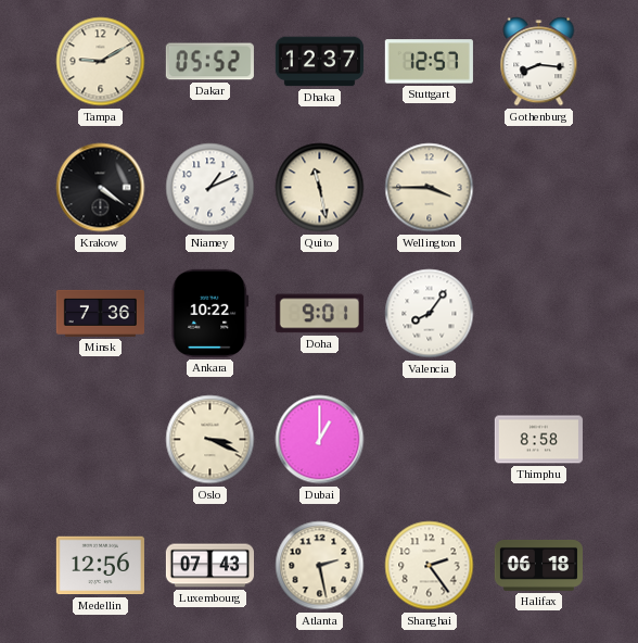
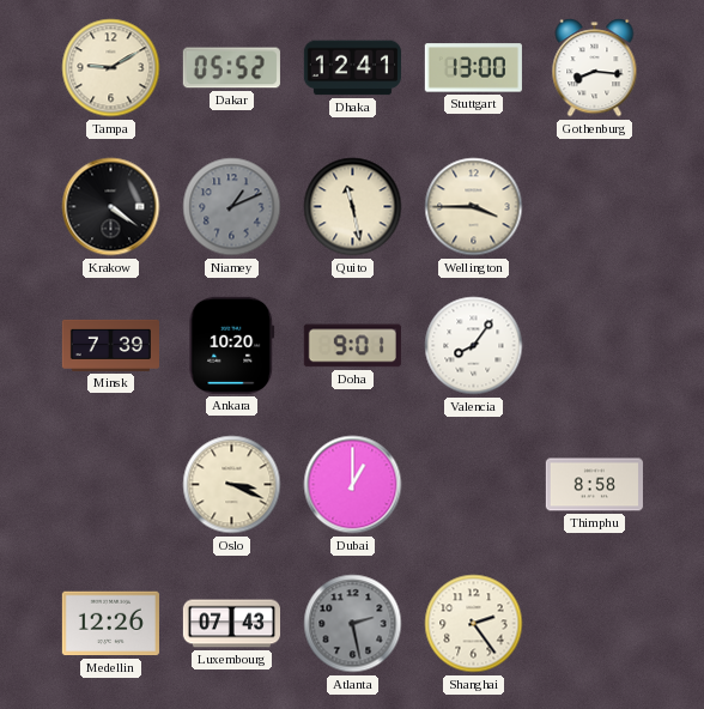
Dhaka: 12:37 -> 12:41 (352, 68)
Stuttgart: 12:57 -> 13:00 (473, 68)
Niamey dial: white -> grey (232, 207)
Minsk: 7:36 -> 7:39 (110, 345)
Ankara: 10:22 -> 10:20 (232, 345)
Medellin: 12:56 -> 12:26 (110, 624)
Atlanta dial: cream -> grey (353, 624)
Halifax: 06:18 -> none (538, 565)
